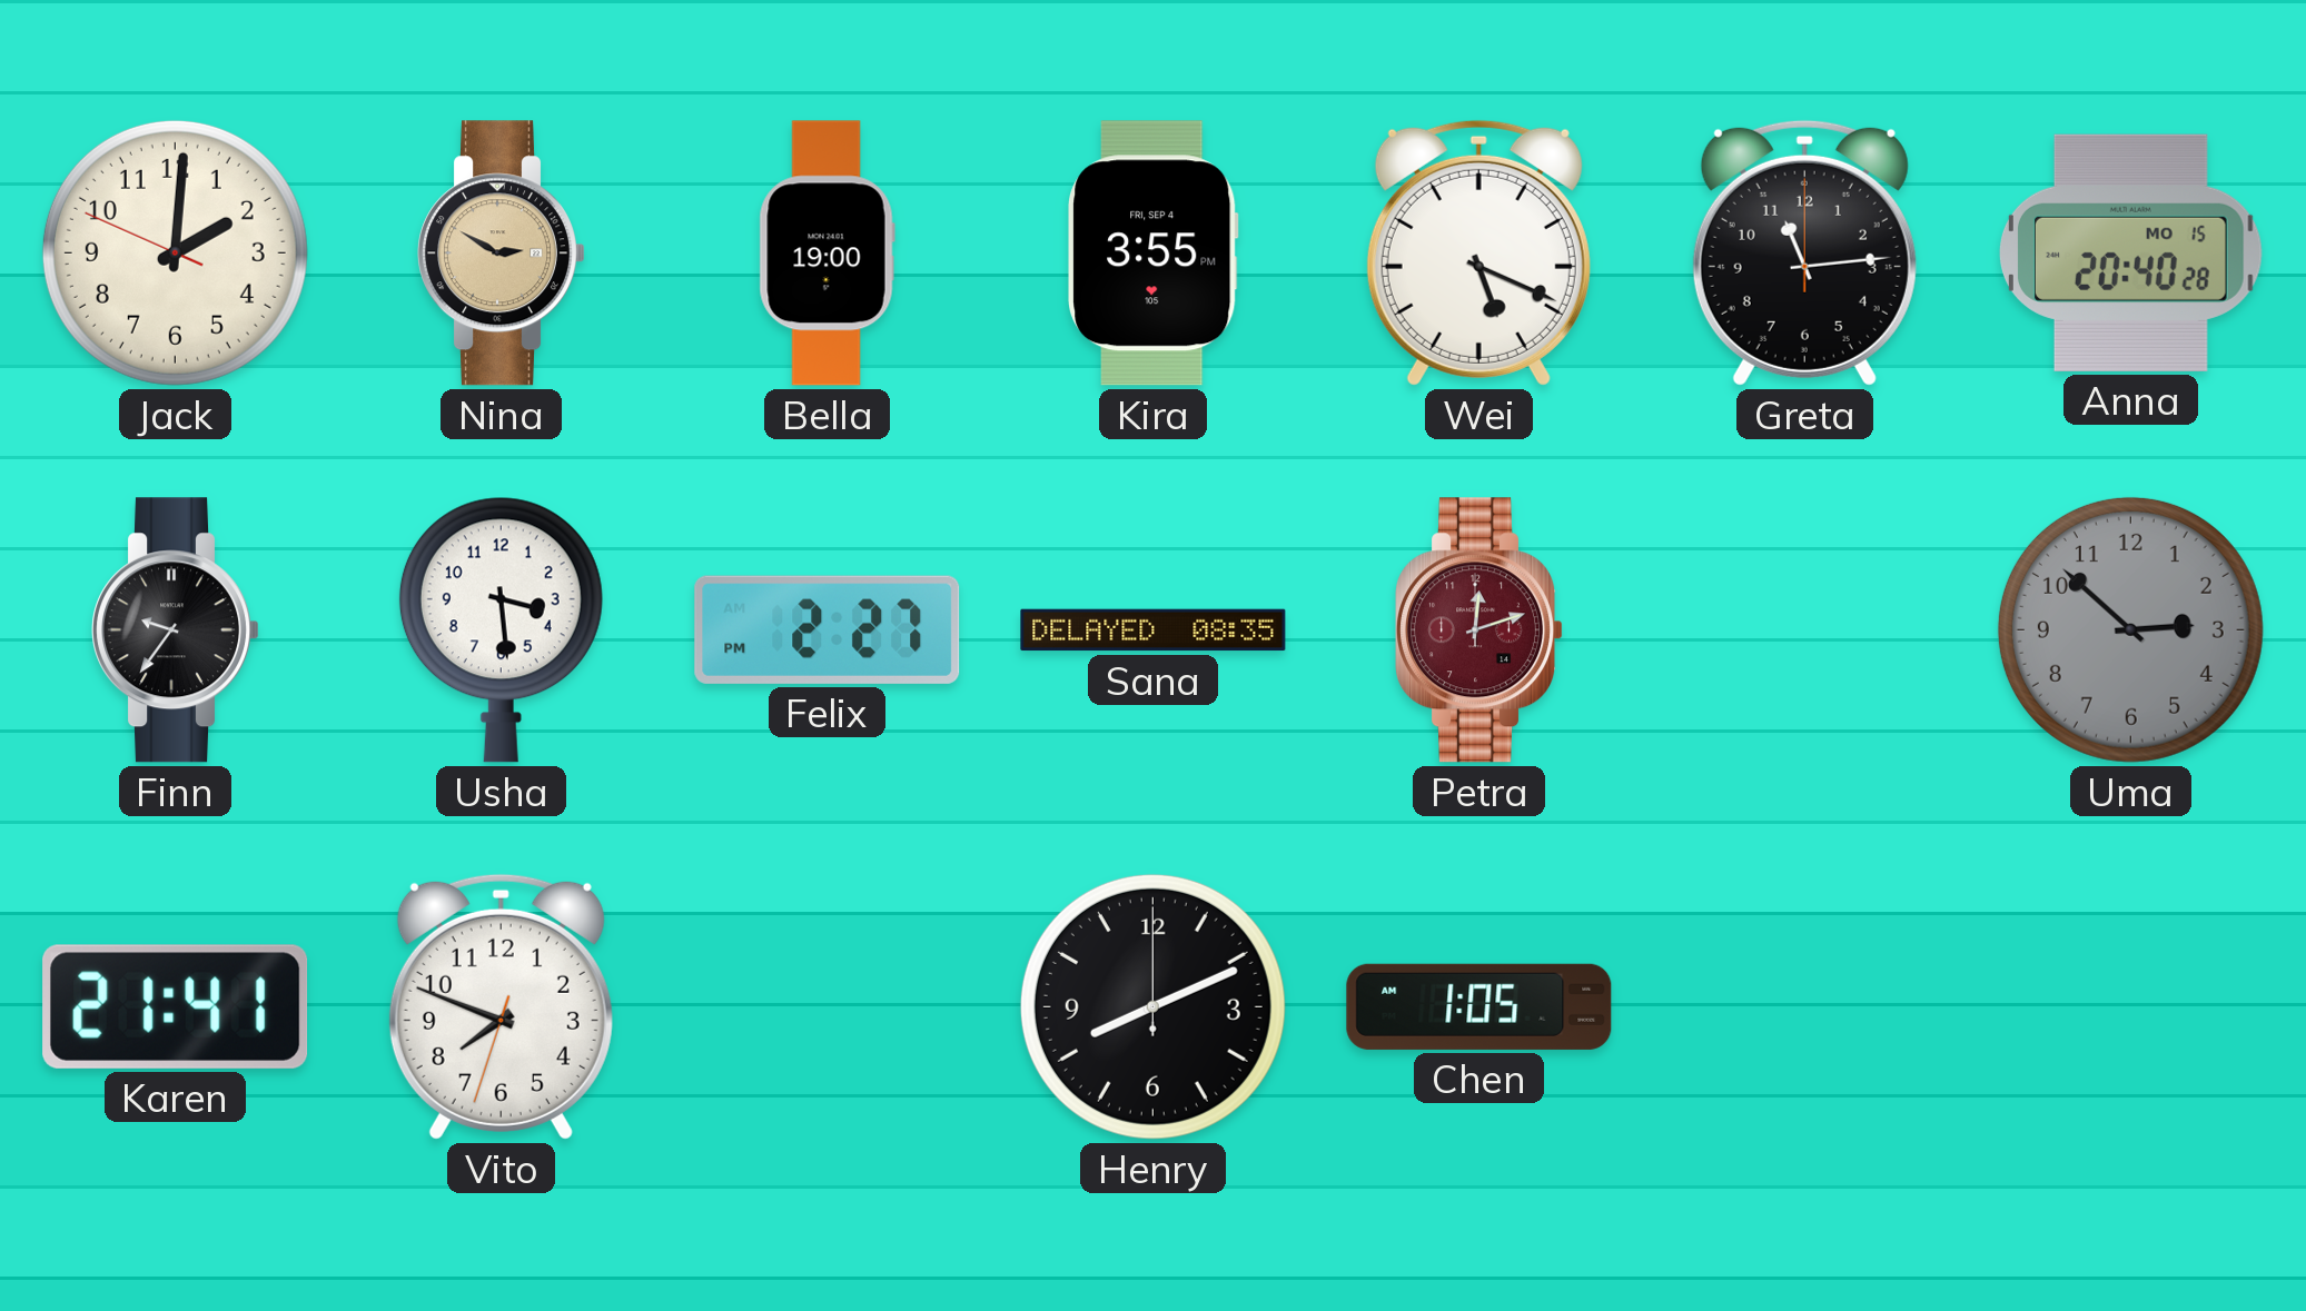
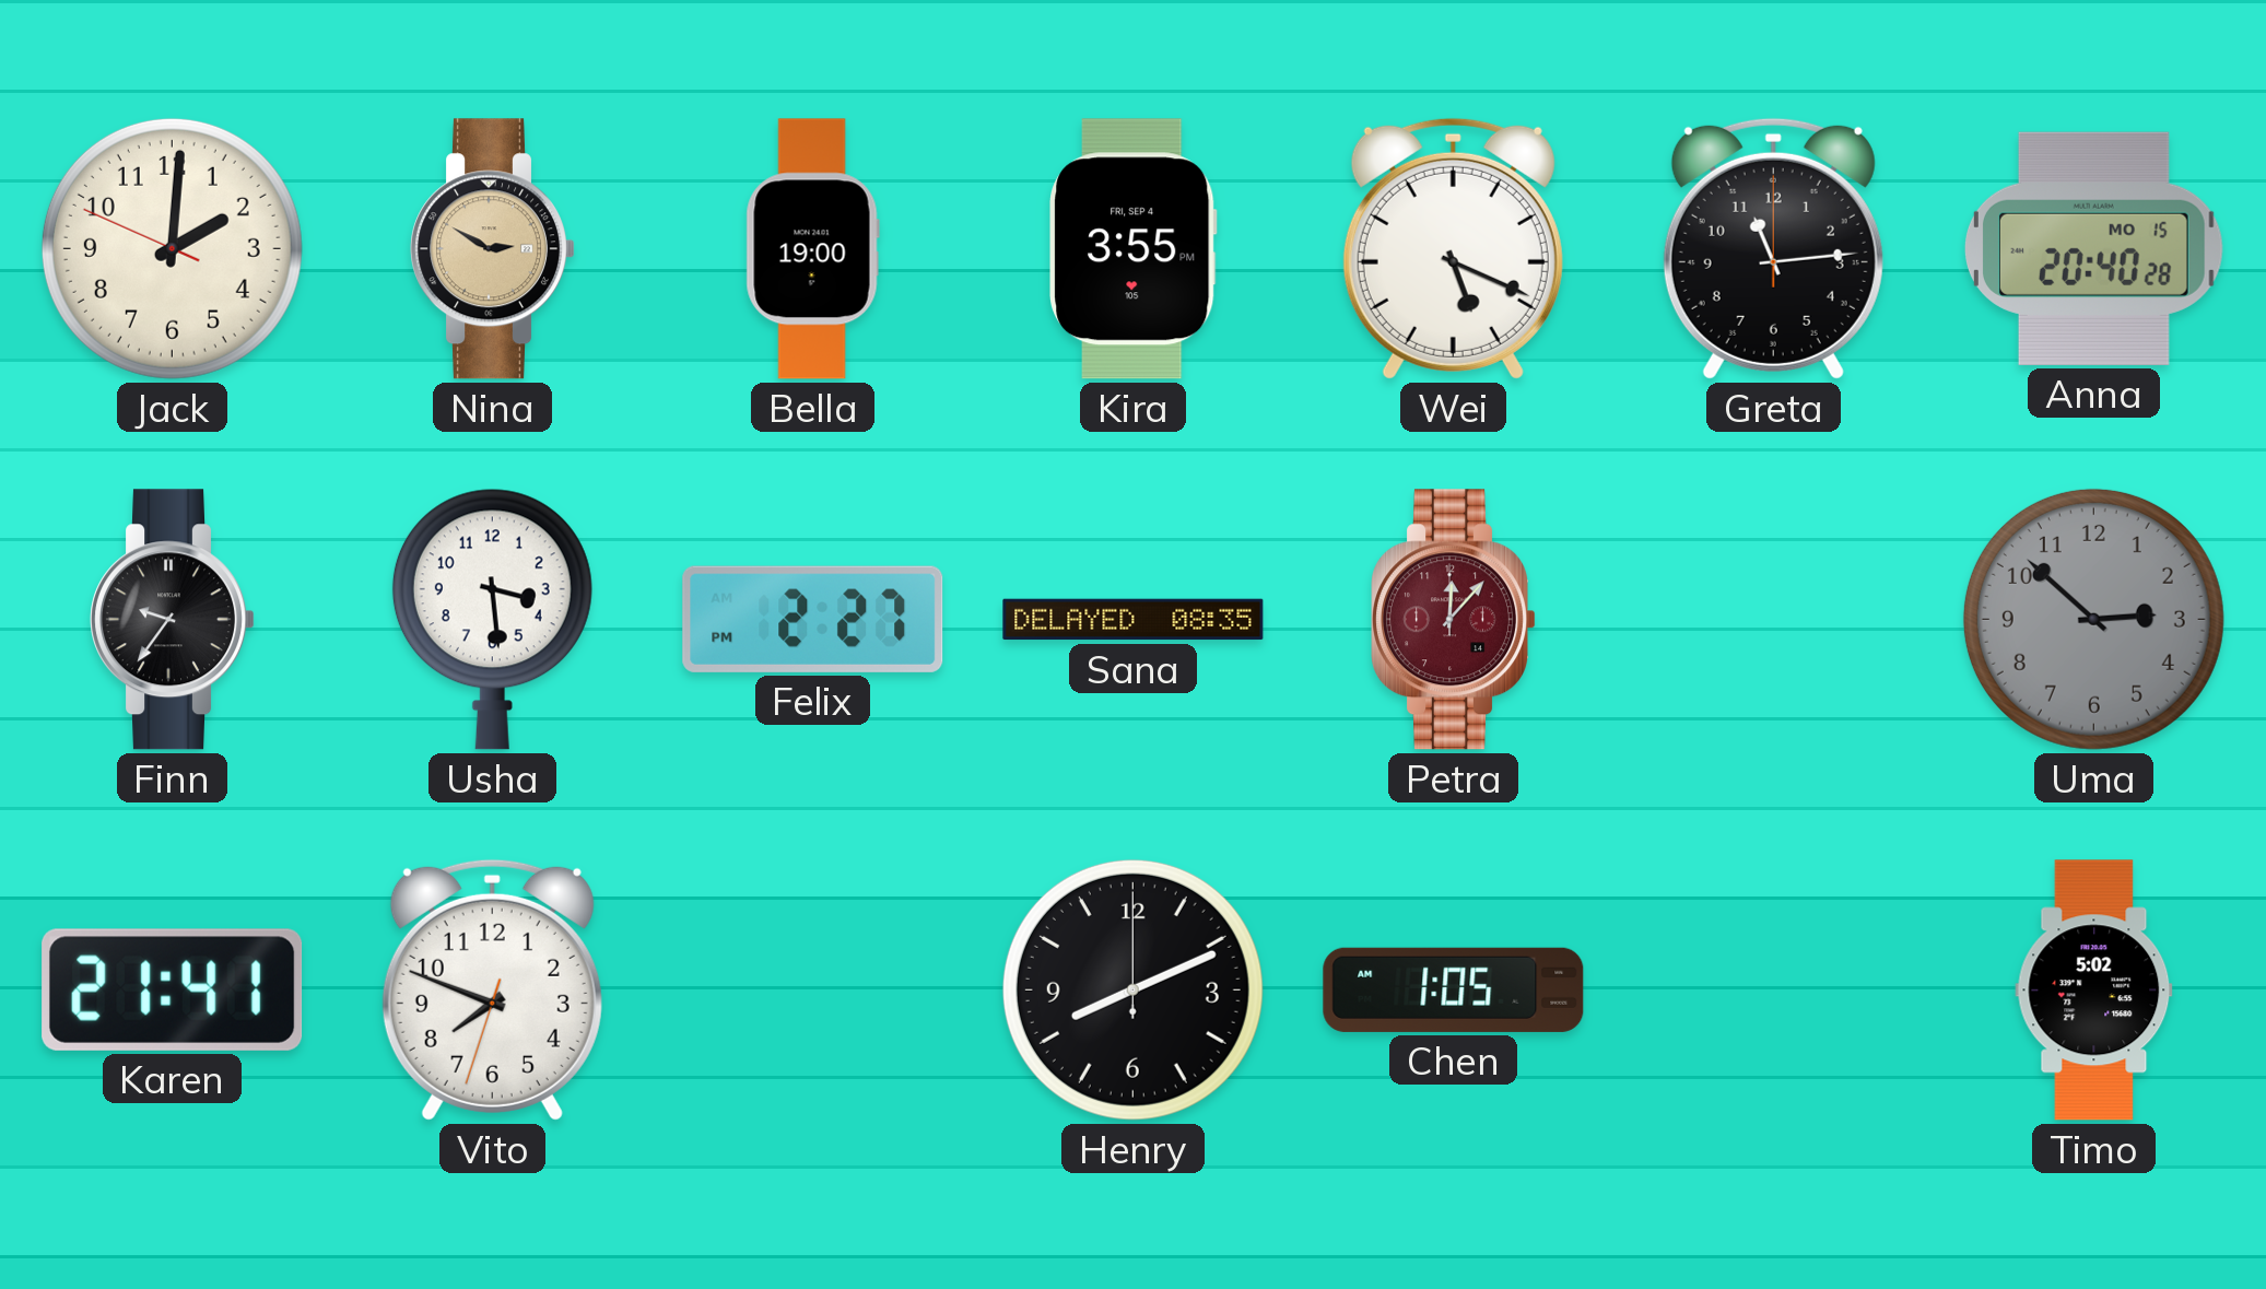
Petra: 12:12 -> 12:07 (1453, 620)
Timo: none -> 5:02 (2094, 991)
